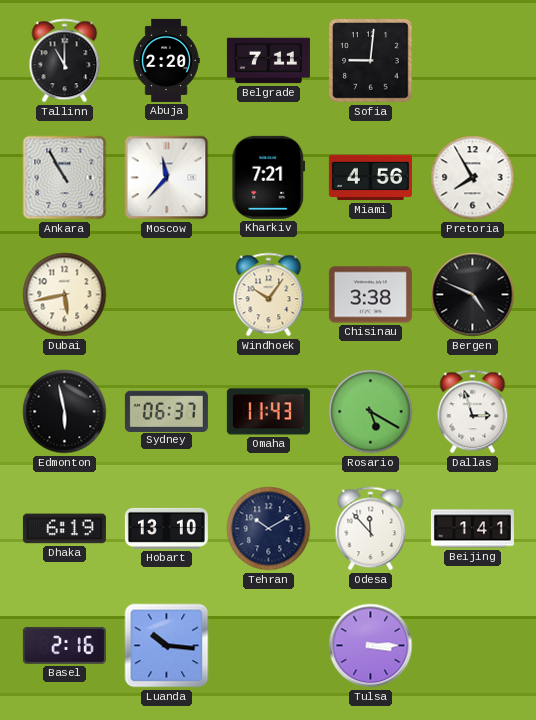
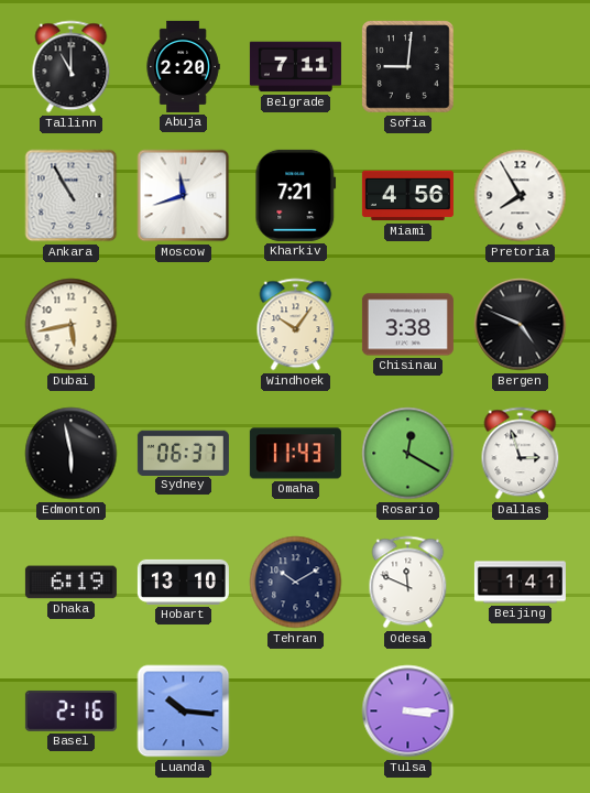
Moscow: 11:37 -> 11:42 (184, 196)
Rosario: 5:20 -> 12:20 (408, 454)
Odesa: 11:53 -> 11:49 (408, 583)
